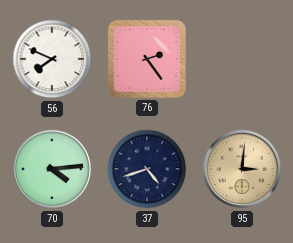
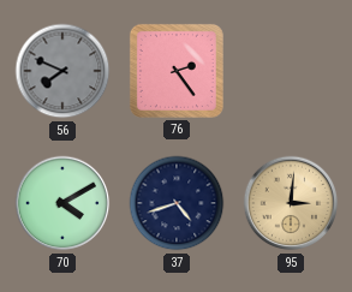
56 dial: white -> grey (62, 71)
70: 4:14 -> 4:10 (62, 203)
